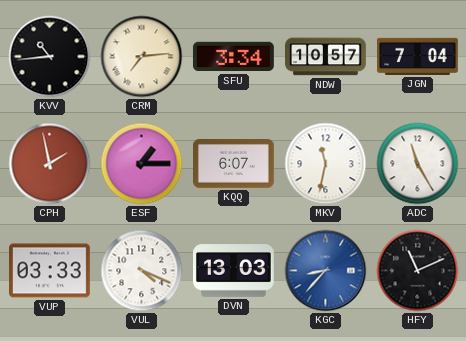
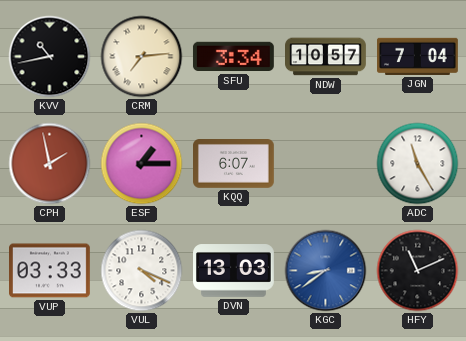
KVV: 10:44 -> 10:43 (50, 57)
MKV: 11:32 -> none (326, 164)
KGC: 8:37 -> 8:39 (326, 271)
